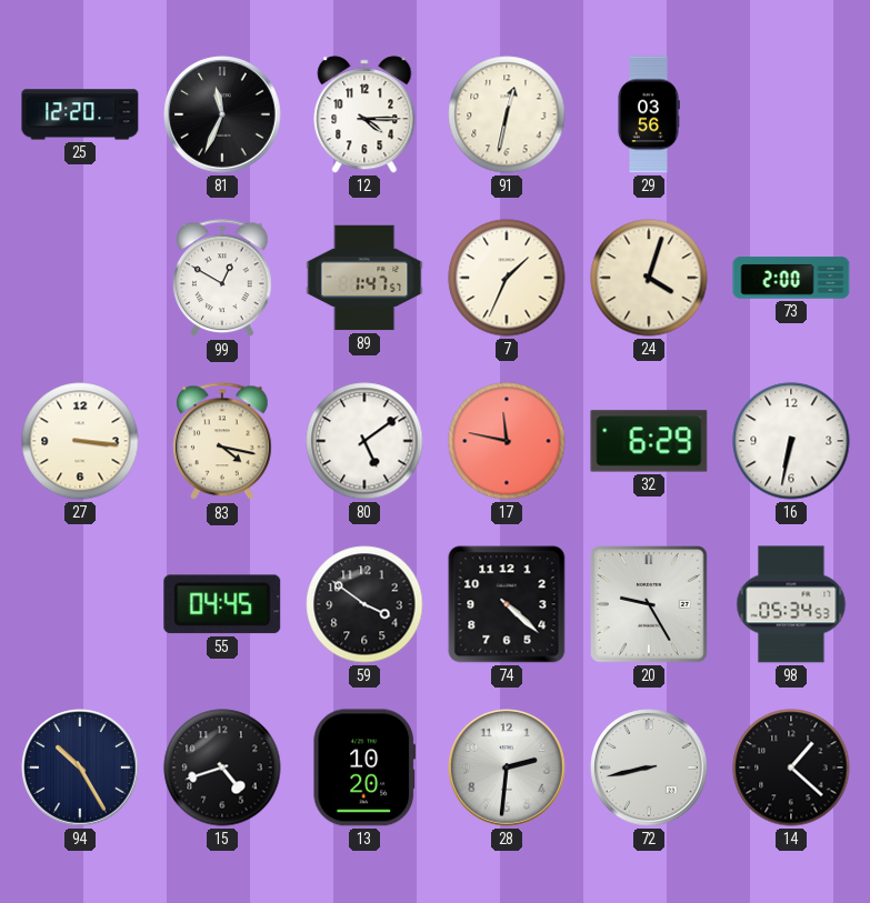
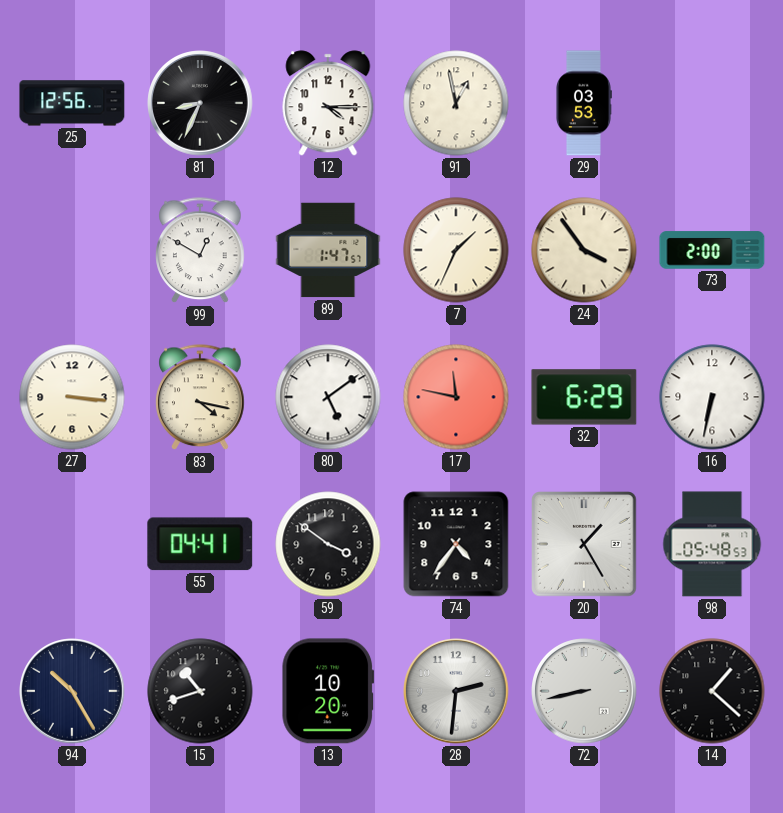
25: 12:20 -> 12:56 (72, 103)
81: 11:34 -> 8:34 (200, 103)
91: 12:32 -> 12:58 (456, 103)
29: 03:56 -> 03:53 (584, 103)
24: 4:03 -> 3:54 (584, 250)
55: 04:45 -> 04:41 (200, 544)
74: 4:22 -> 4:36 (456, 544)
20: 9:25 -> 1:25 (584, 544)
98: 05:34 -> 05:48 (712, 544)
15: 4:42 -> 10:42 (200, 691)
